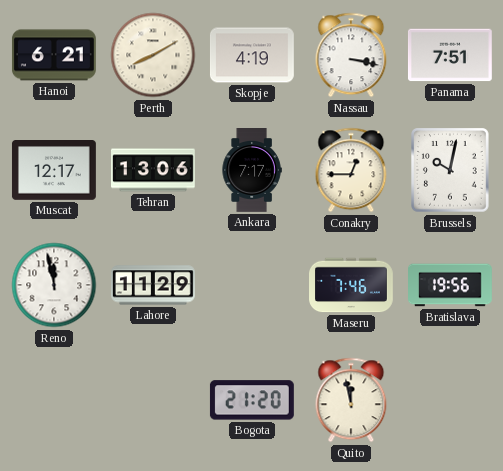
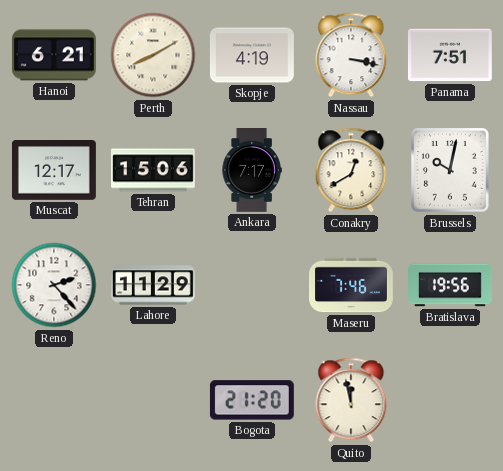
Tehran: 13:06 -> 15:06 (154, 170)
Conakry: 12:45 -> 12:40 (351, 170)
Reno: 11:58 -> 2:23 (54, 285)
